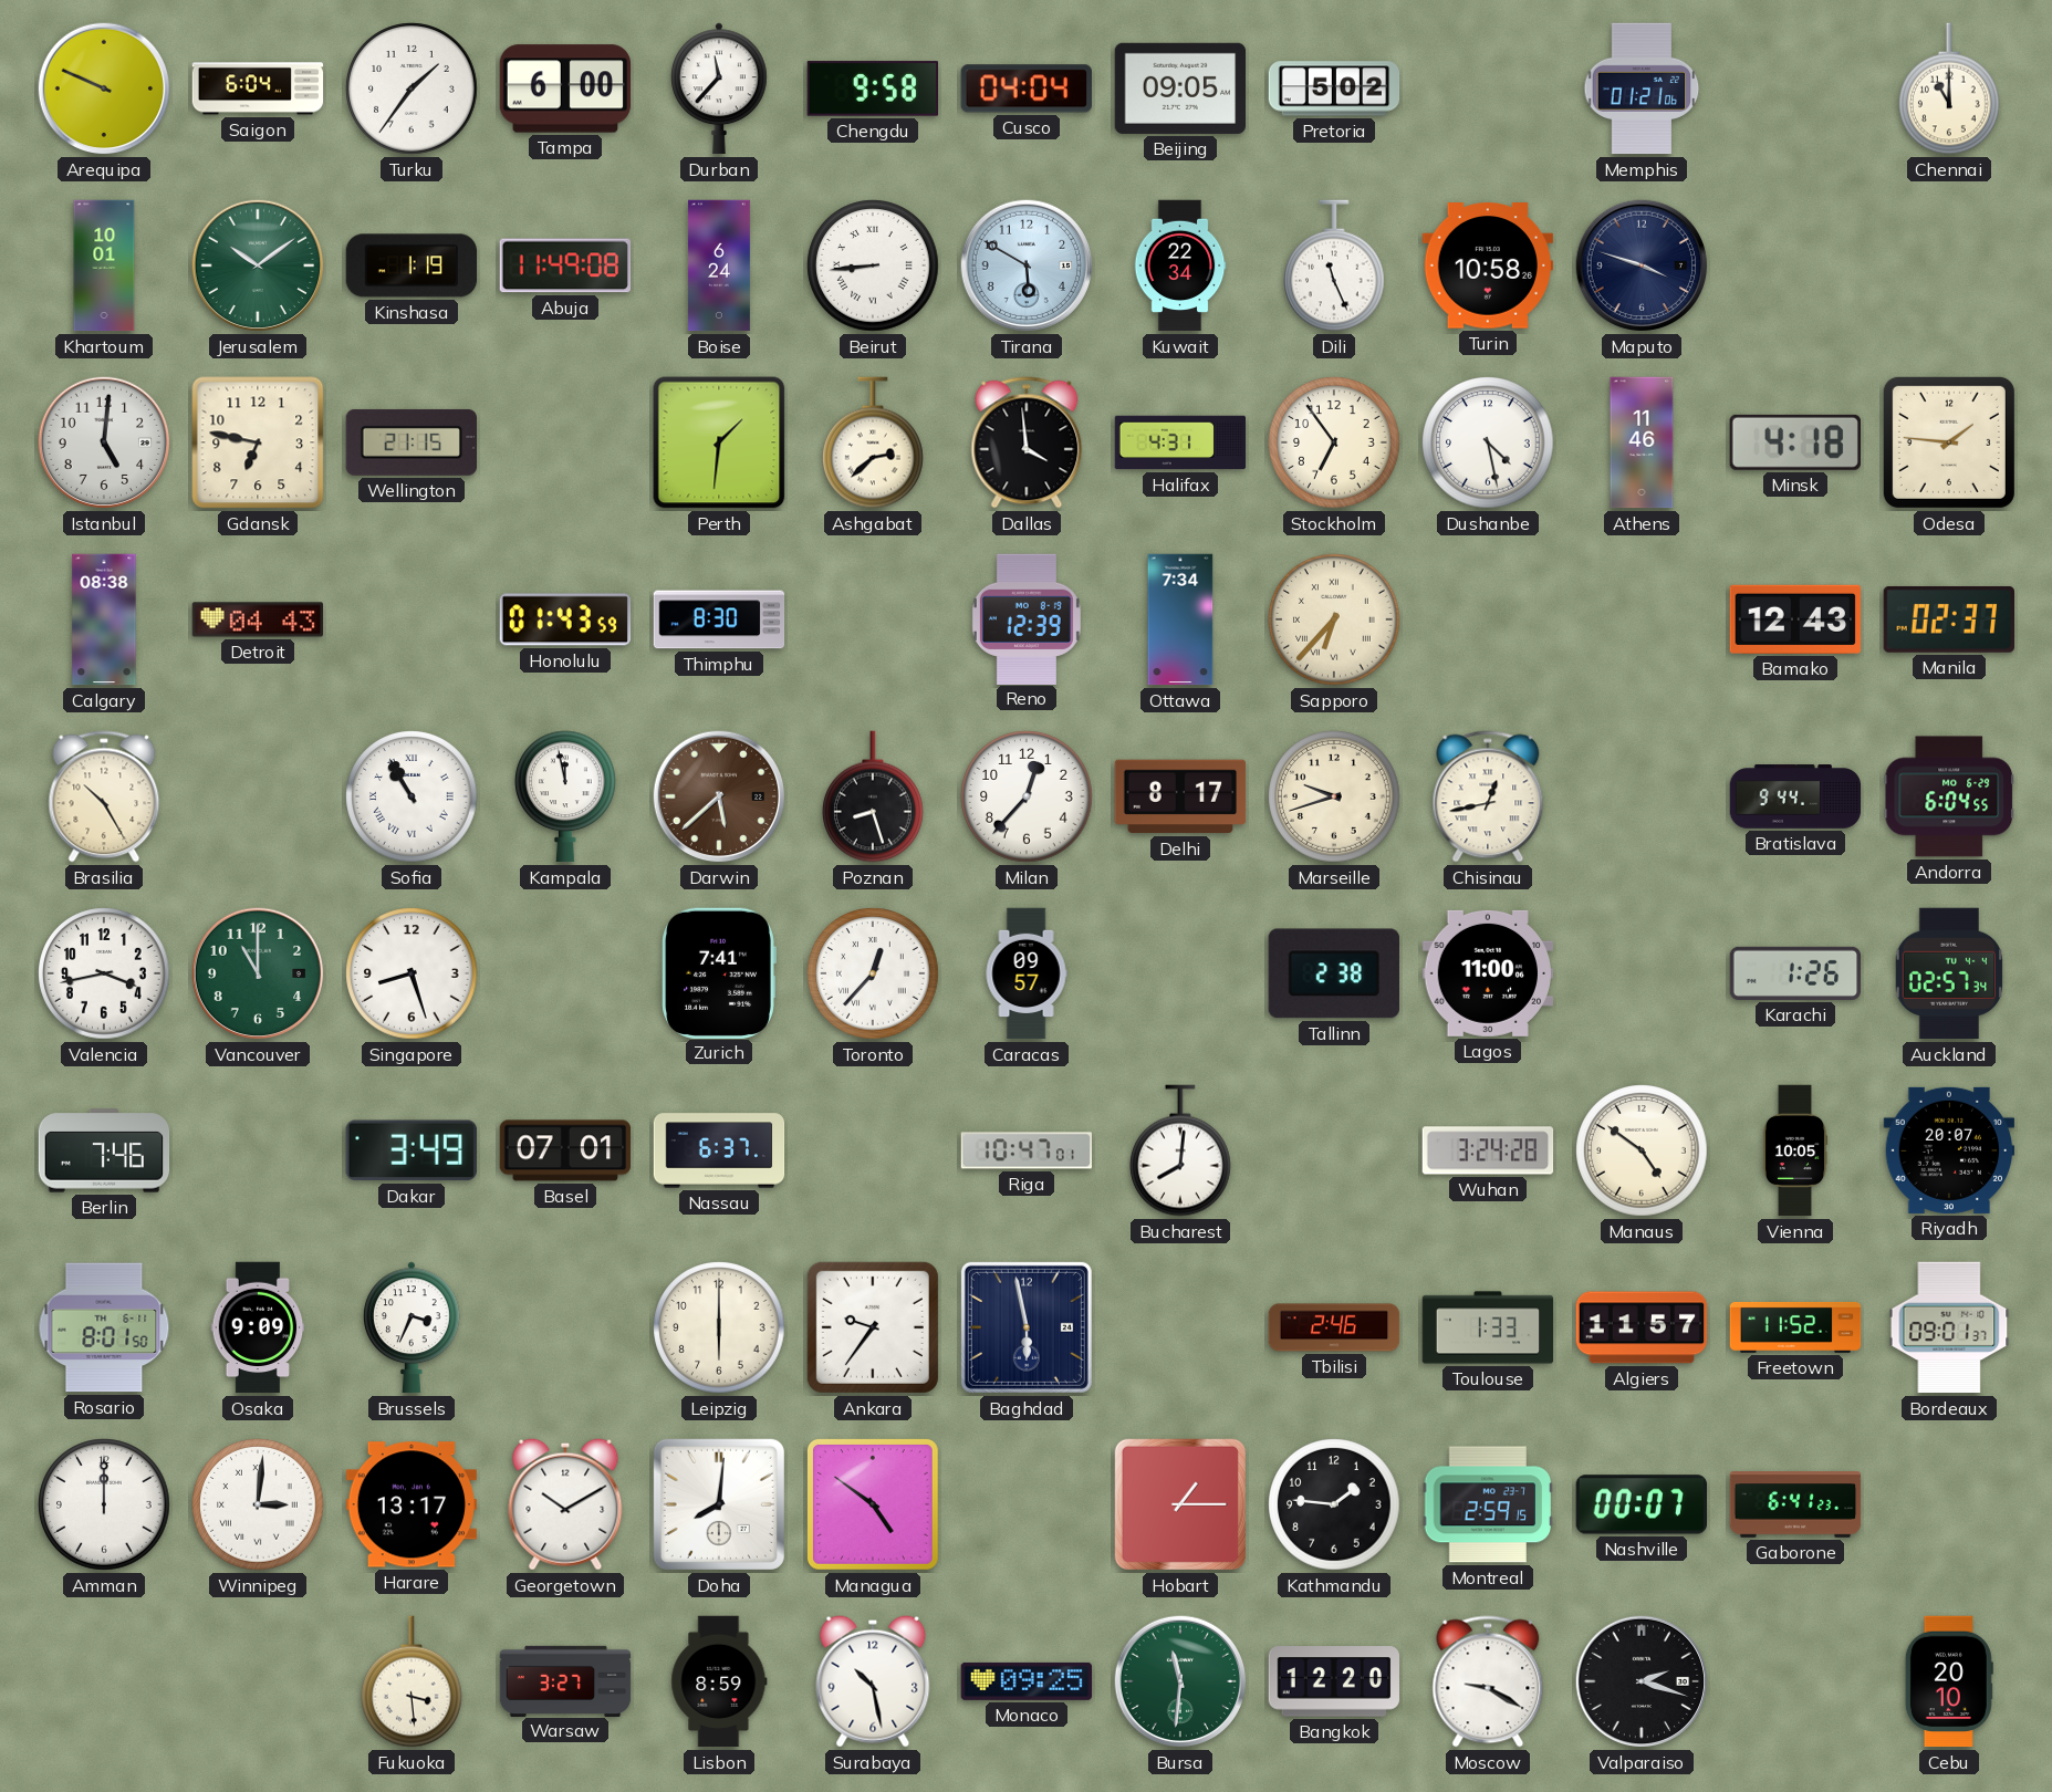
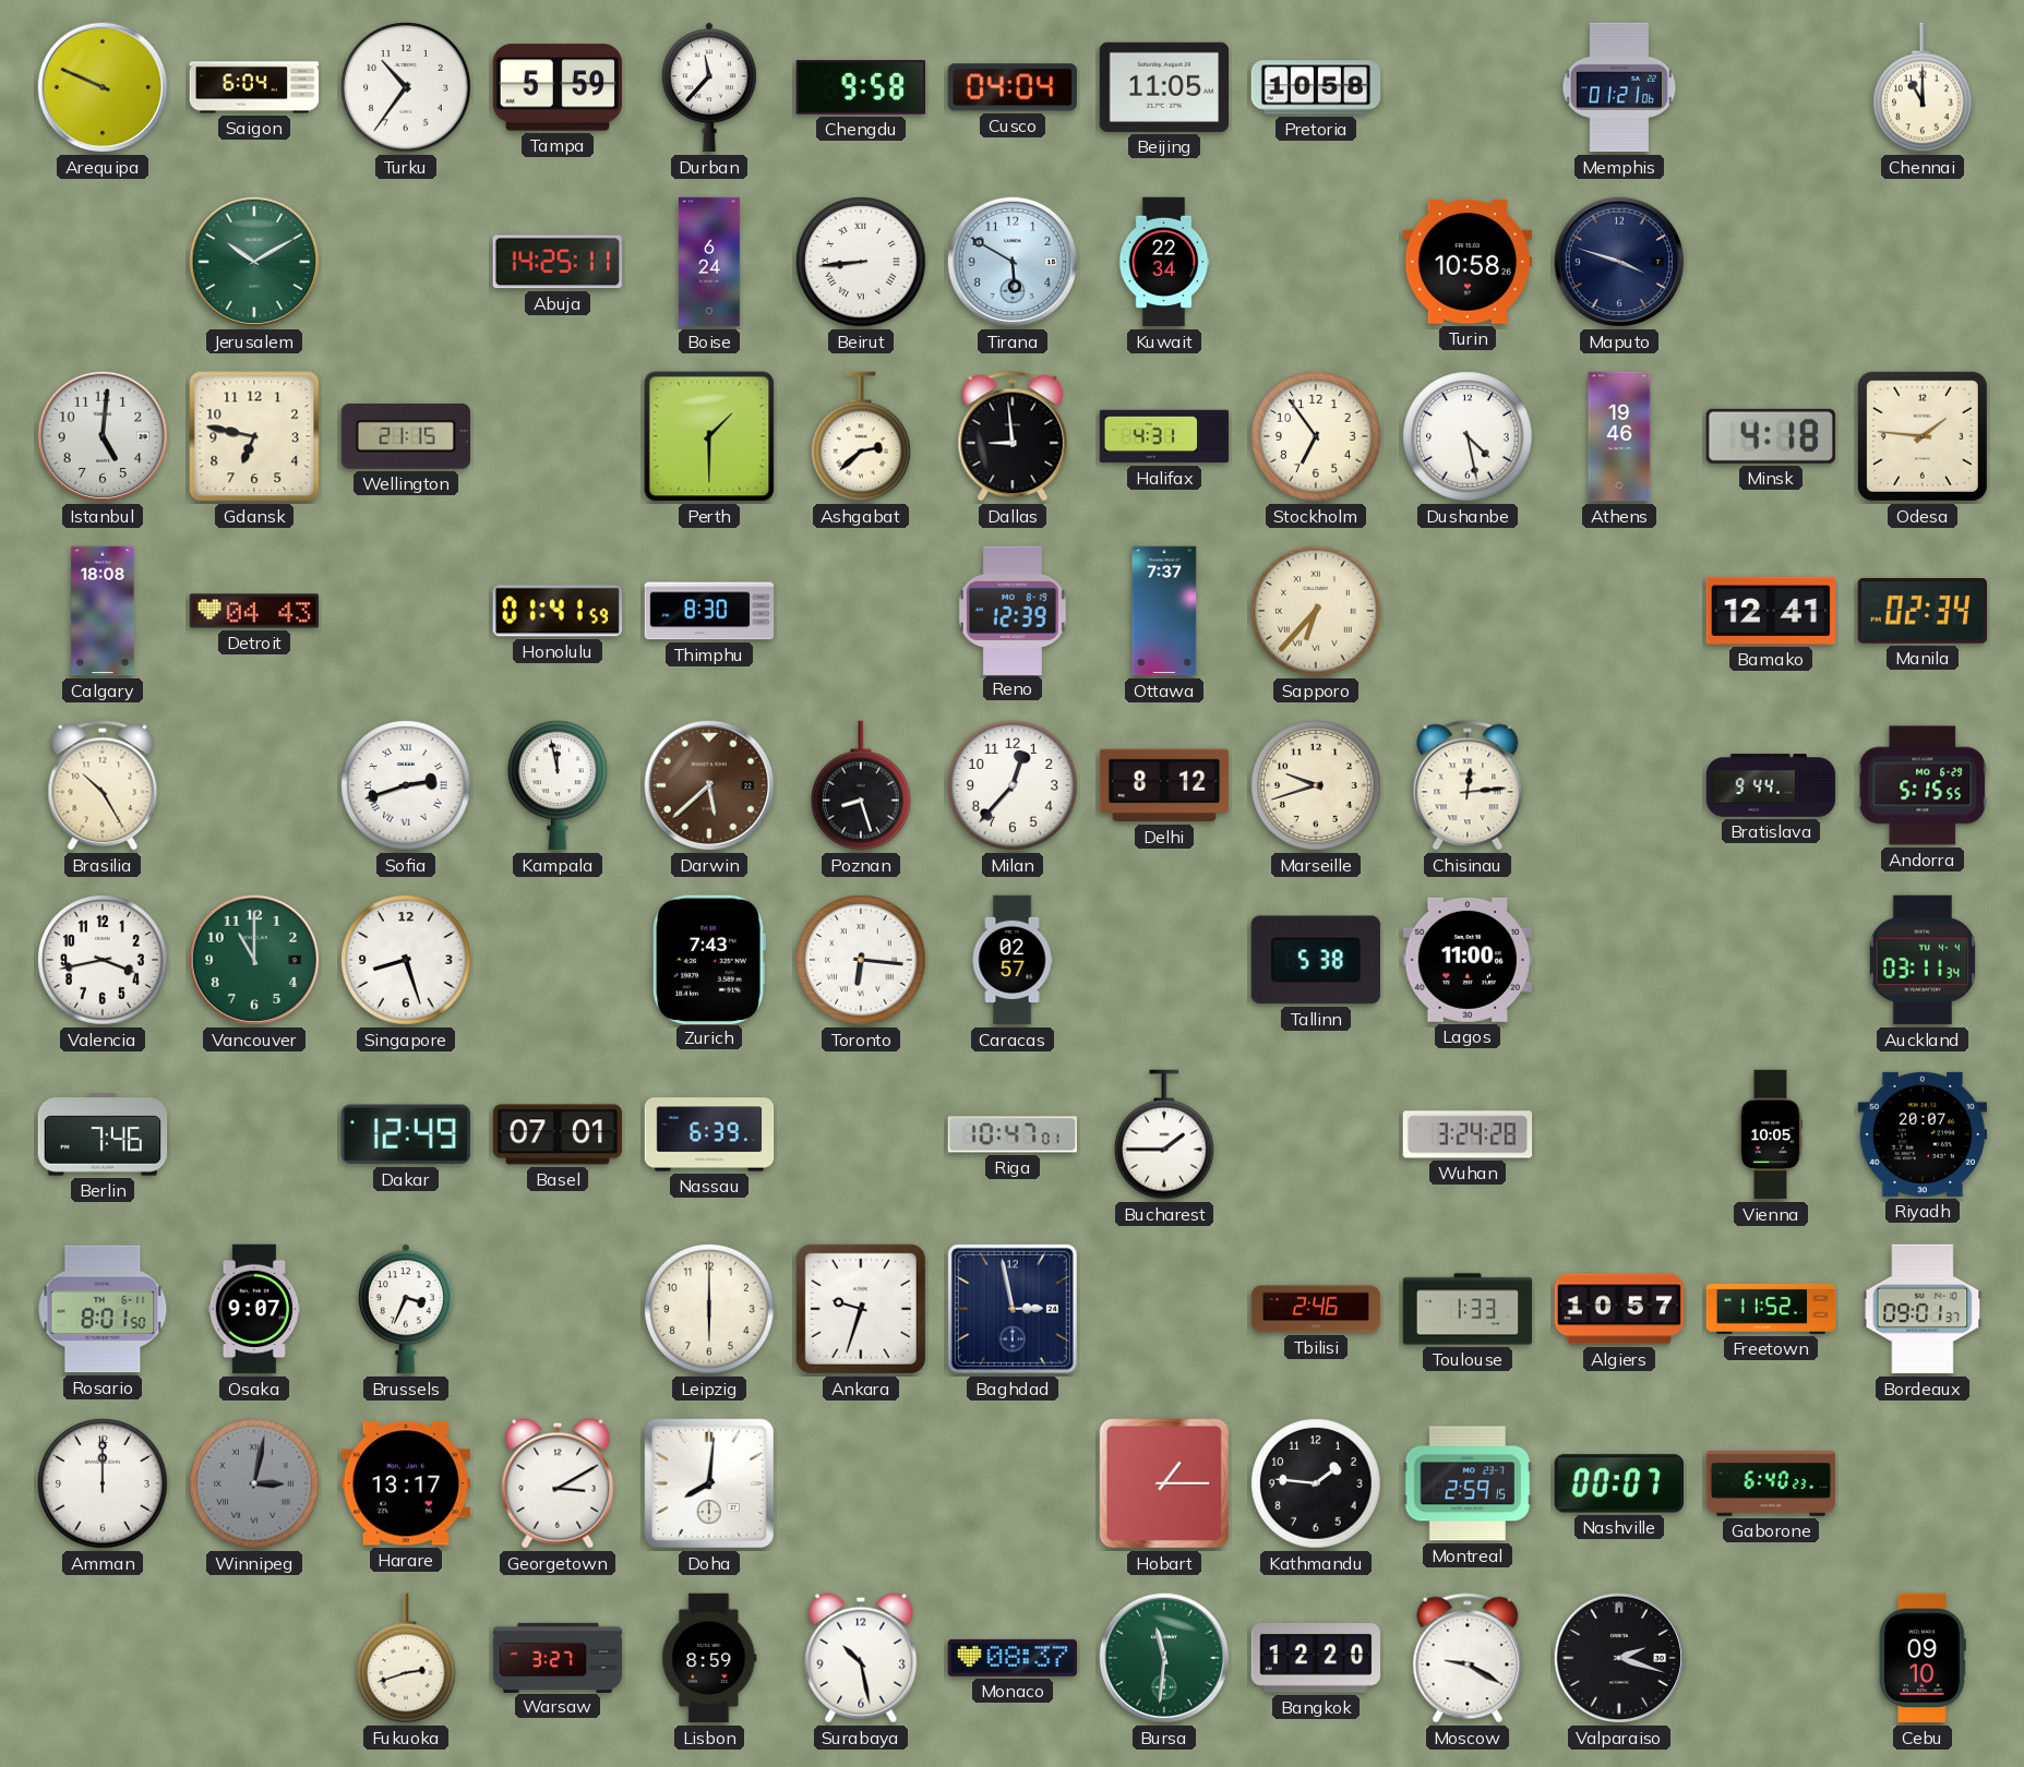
Turku: 1:36 -> 10:36 (406, 87)
Tampa: 6:00 -> 5:59 (558, 87)
Beijing: 09:05 -> 11:05 (1164, 87)
Pretoria: 5:02 -> 10:58 (1316, 87)
Khartoum: 10:01 -> none (104, 265)
Jerusalem: 10:09 -> 10:10 (254, 262)
Kinshasa: 1:19 -> none (412, 265)
Abuja: 11:49 -> 14:25 (556, 262)
Dili: 11:26 -> none (1335, 265)
Perth: 1:31 -> 1:30 (709, 436)
Dallas: 3:59 -> 8:59 (1013, 436)
Athens: 11:46 -> 19:46 (1619, 436)
Calgary: 08:38 -> 18:08 (103, 611)
Honolulu: 01:43 -> 01:41 (556, 611)
Ottawa: 7:34 -> 7:37 (1164, 611)
Bamako: 12:43 -> 12:41 (1770, 611)
Manila: 02:37 -> 02:34 (1921, 611)
Sofia: 10:55 -> 2:42 (406, 785)
Delhi: 8:17 -> 8:12 (1164, 785)
Chisinau: 12:43 -> 12:14 (1468, 785)
Andorra: 6:04 -> 5:15 (1923, 785)
Zurich: 7:41 -> 7:43 (709, 959)
Toronto: 12:37 -> 6:16 (861, 960)
Caracas: 09:57 -> 02:57 (1013, 960)
Tallinn: 2:38 -> 5:38 (1316, 960)
Karachi: 1:26 -> none (1795, 973)
Auckland: 02:57 -> 03:11 (1921, 960)
Dakar: 3:49 -> 12:49 (406, 1134)
Nassau: 6:37 -> 6:39 (709, 1134)
Bucharest: 8:01 -> 1:45 (1165, 1134)
Manaus: 4:51 -> none (1642, 1150)
Osaka: 9:09 -> 9:07 (254, 1309)
Ankara: 9:36 -> 9:33 (861, 1309)
Baghdad: 5:58 -> 2:58 (1013, 1309)
Algiers: 11:57 -> 10:57 (1619, 1309)
Winnipeg: 3:01 -> 3:02 (254, 1483)
Winnipeg dial: white -> grey (254, 1483)
Georgetown: 10:10 -> 3:10 (558, 1483)
Managua: 4:51 -> none (873, 1504)
Gaborone: 6:41 -> 6:40 (1771, 1483)
Fukuoka: 3:29 -> 2:42 (407, 1658)
Monaco: 09:25 -> 08:37 (1013, 1658)
Cebu: 20:10 -> 09:10 (1923, 1658)
